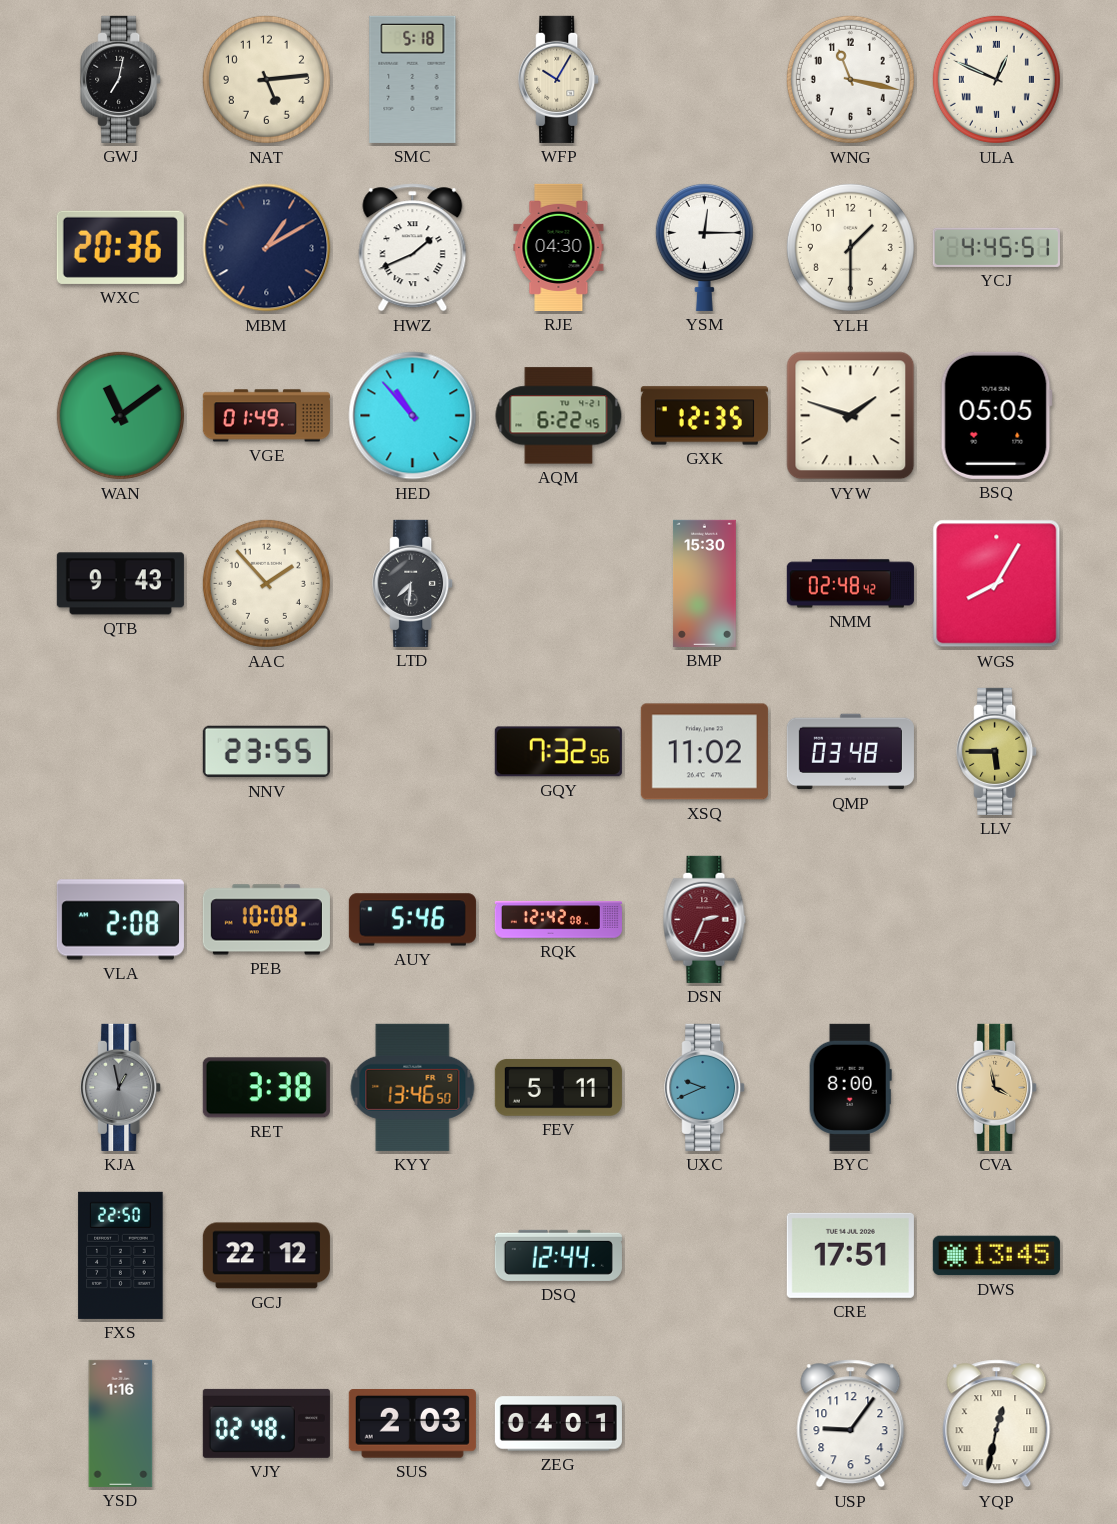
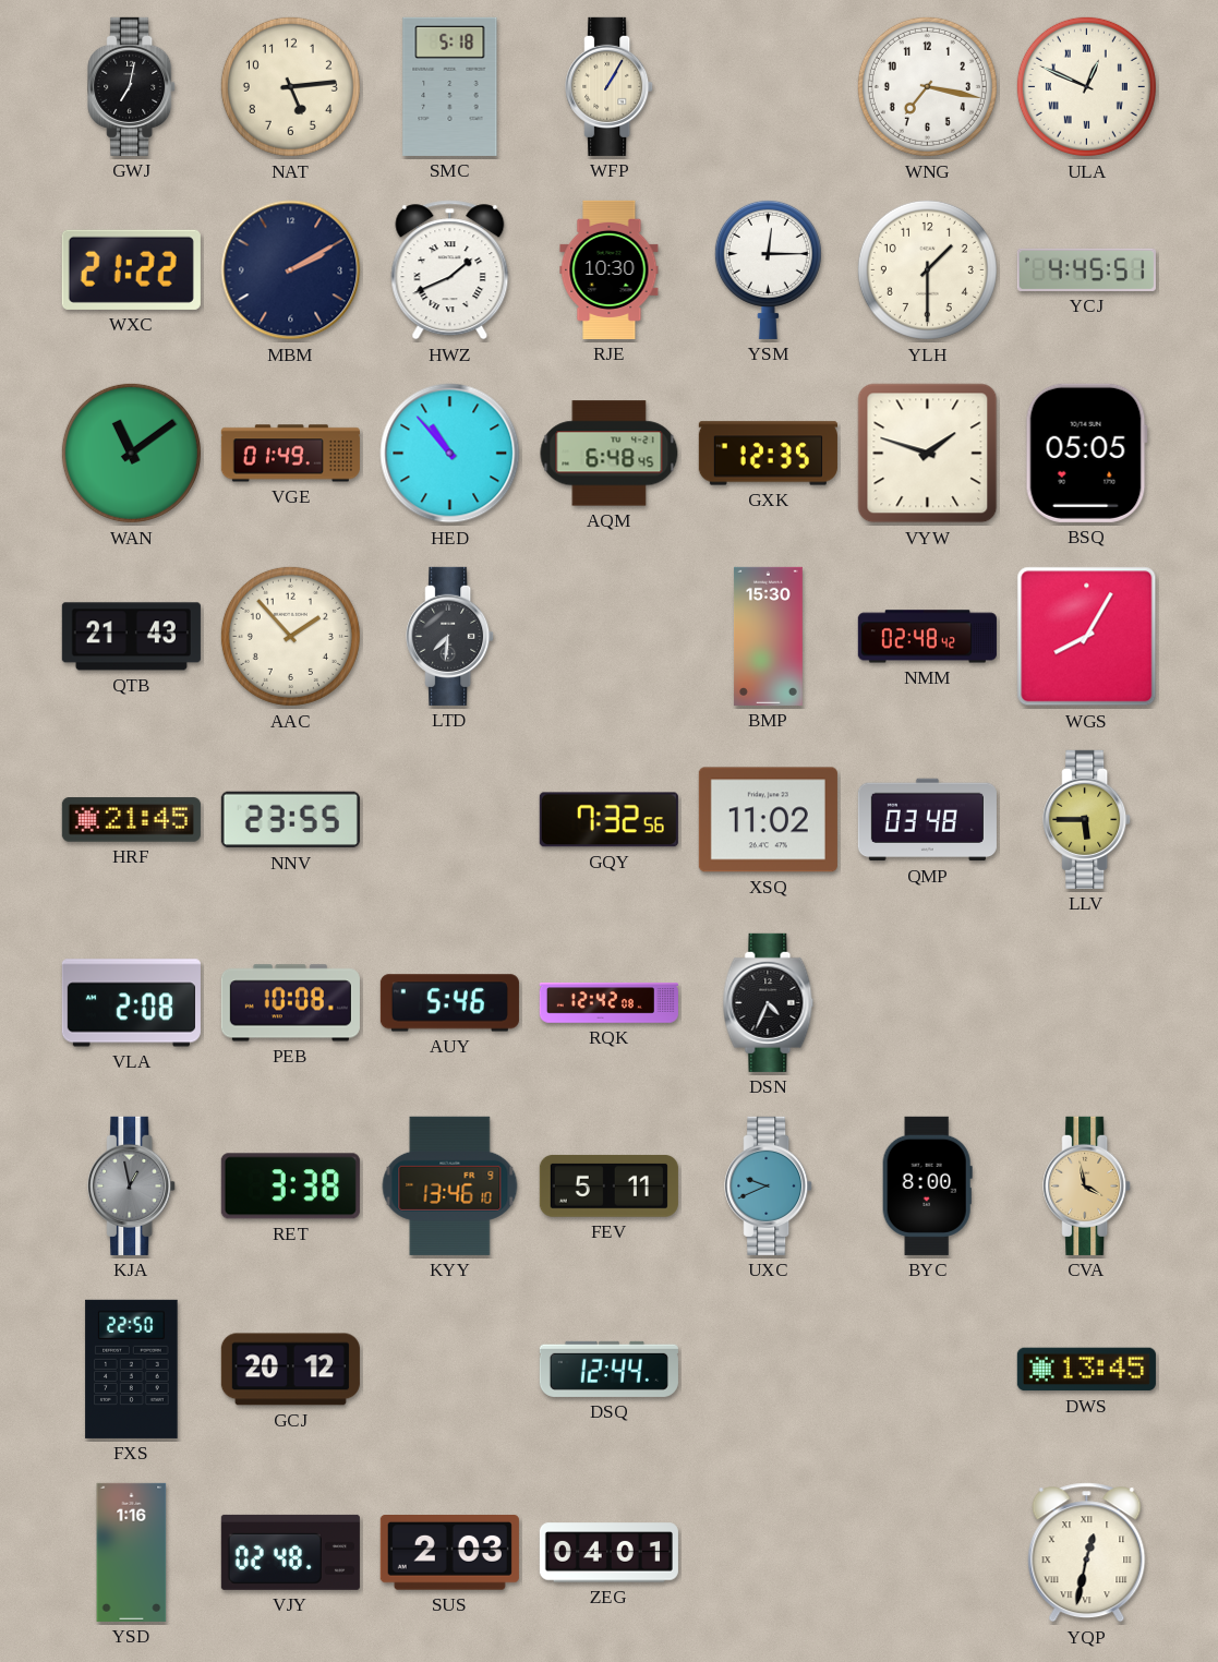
WFP: 10:05 -> 1:05 (610, 86)
WNG: 11:17 -> 7:17 (927, 86)
WXC: 20:36 -> 21:22 (131, 269)
MBM: 1:10 -> 2:10 (291, 270)
RJE: 04:30 -> 10:30 (610, 269)
AQM: 6:22 -> 6:48 (610, 454)
QTB: 9:43 -> 21:43 (131, 637)
HRF: none -> 21:45 (131, 820)
DSN: 2:34 -> 4:34 (769, 1002)
DSN dial: burgundy -> black (769, 1002)
KYY: 13:46:50 -> 13:46:10 (450, 1185)
GCJ: 22:12 -> 20:12 (290, 1370)
CRE: 17:51 -> none (850, 1255)
USP: 9:06 -> none (851, 1424)
